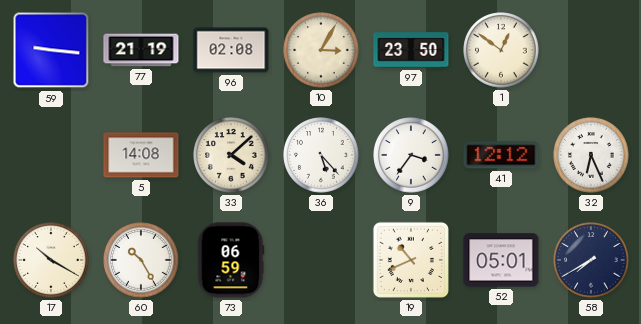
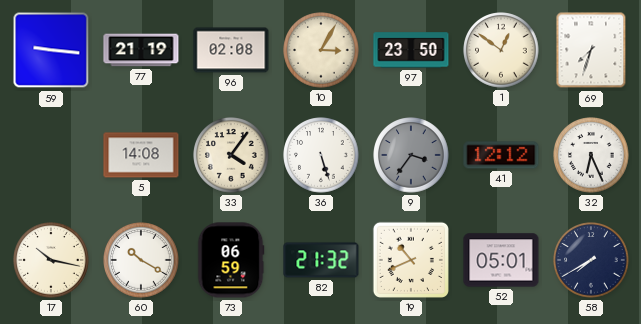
69: none -> 7:33 (591, 50)
33: 4:08 -> 4:06 (231, 155)
36: 5:23 -> 5:27 (321, 155)
9 dial: white -> grey (411, 155)
17: 10:20 -> 10:17 (51, 260)
60: 10:25 -> 10:20 (141, 260)
82: none -> 21:32 (321, 260)
